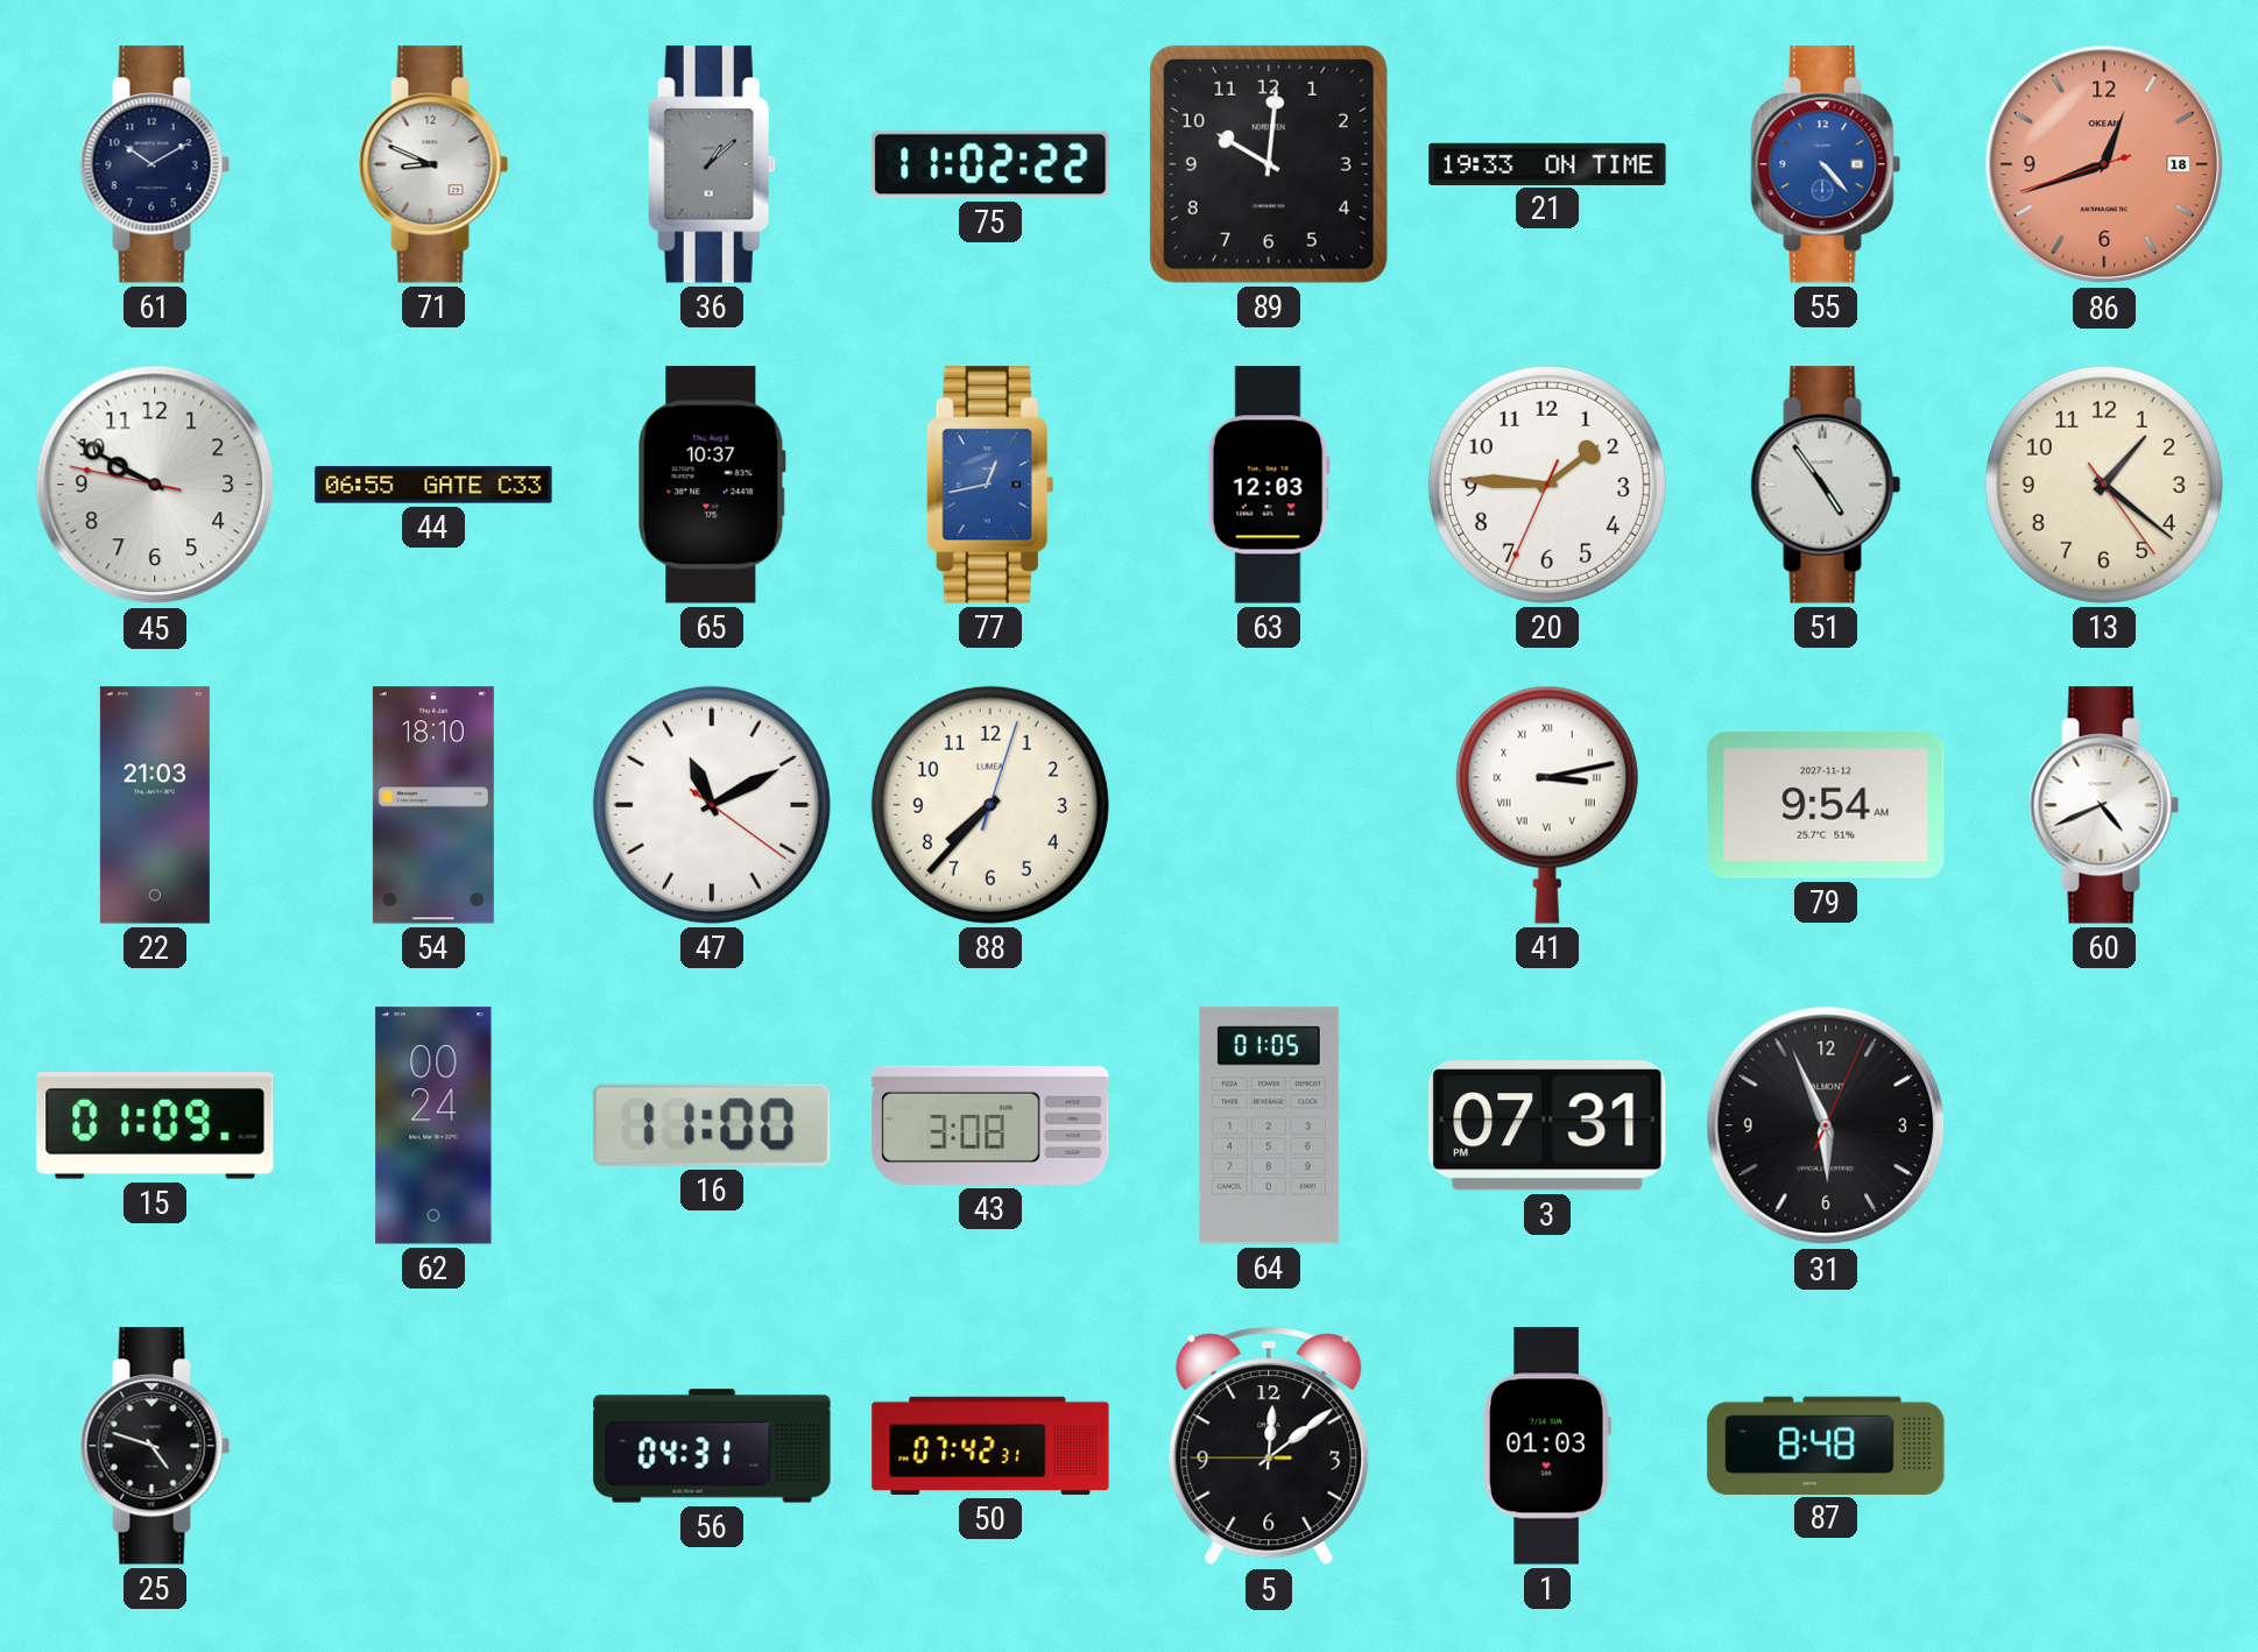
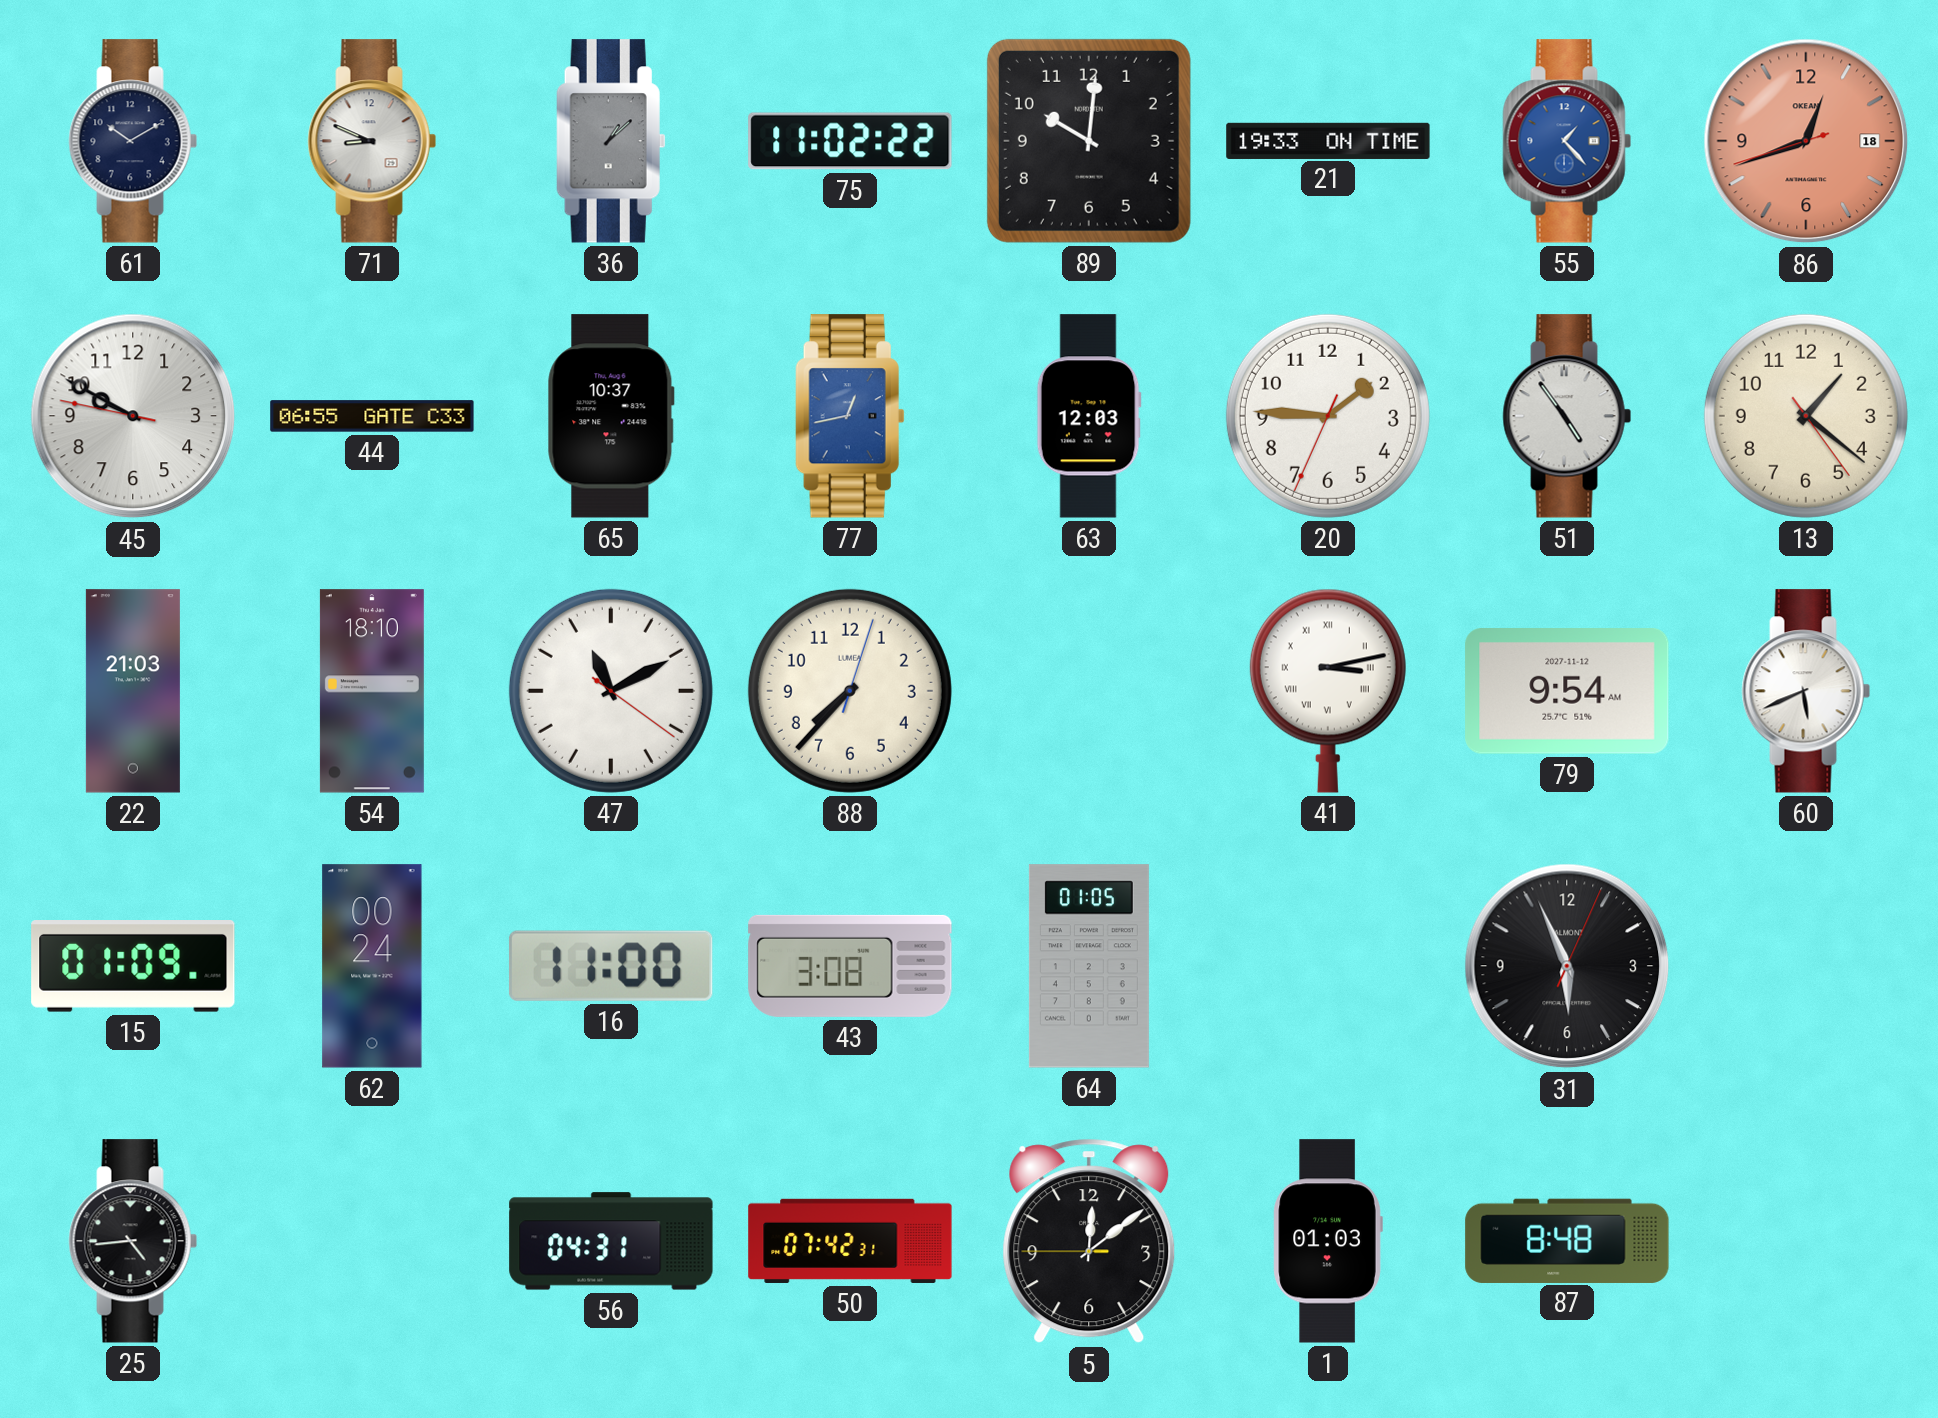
55: 4:23 -> 1:23 (1567, 141)
60: 4:41 -> 5:41 (1806, 691)
3: 07:31 -> none (1548, 1125)
25: 4:48 -> 4:44 (133, 1241)
